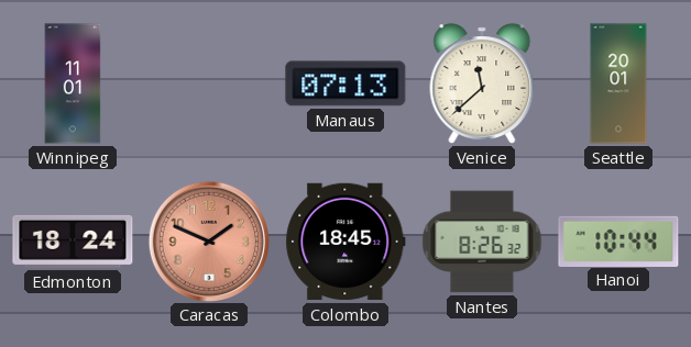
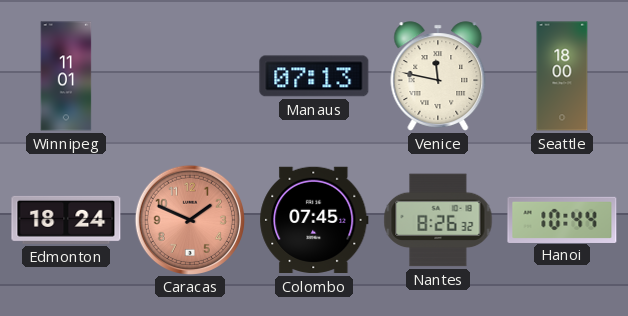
Venice: 11:38 -> 11:47 (438, 76)
Seattle: 20:01 -> 18:00 (562, 76)
Colombo: 18:45 -> 07:45 (314, 220)
